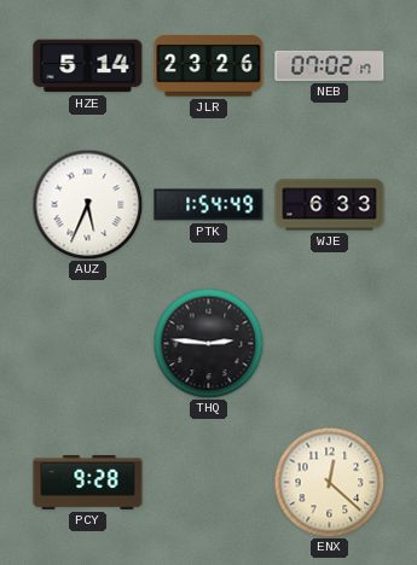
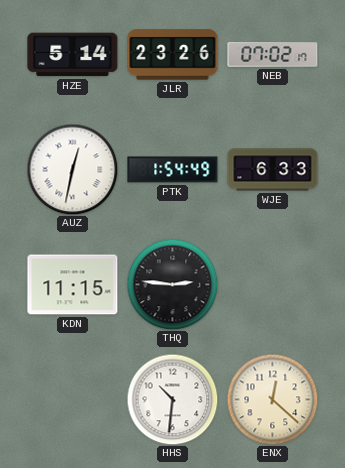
AUZ: 5:34 -> 12:32 (72, 169)
KDN: none -> 11:15 (73, 285)
PCY: 9:28 -> none (88, 482)
HHS: none -> 10:31 (172, 399)
